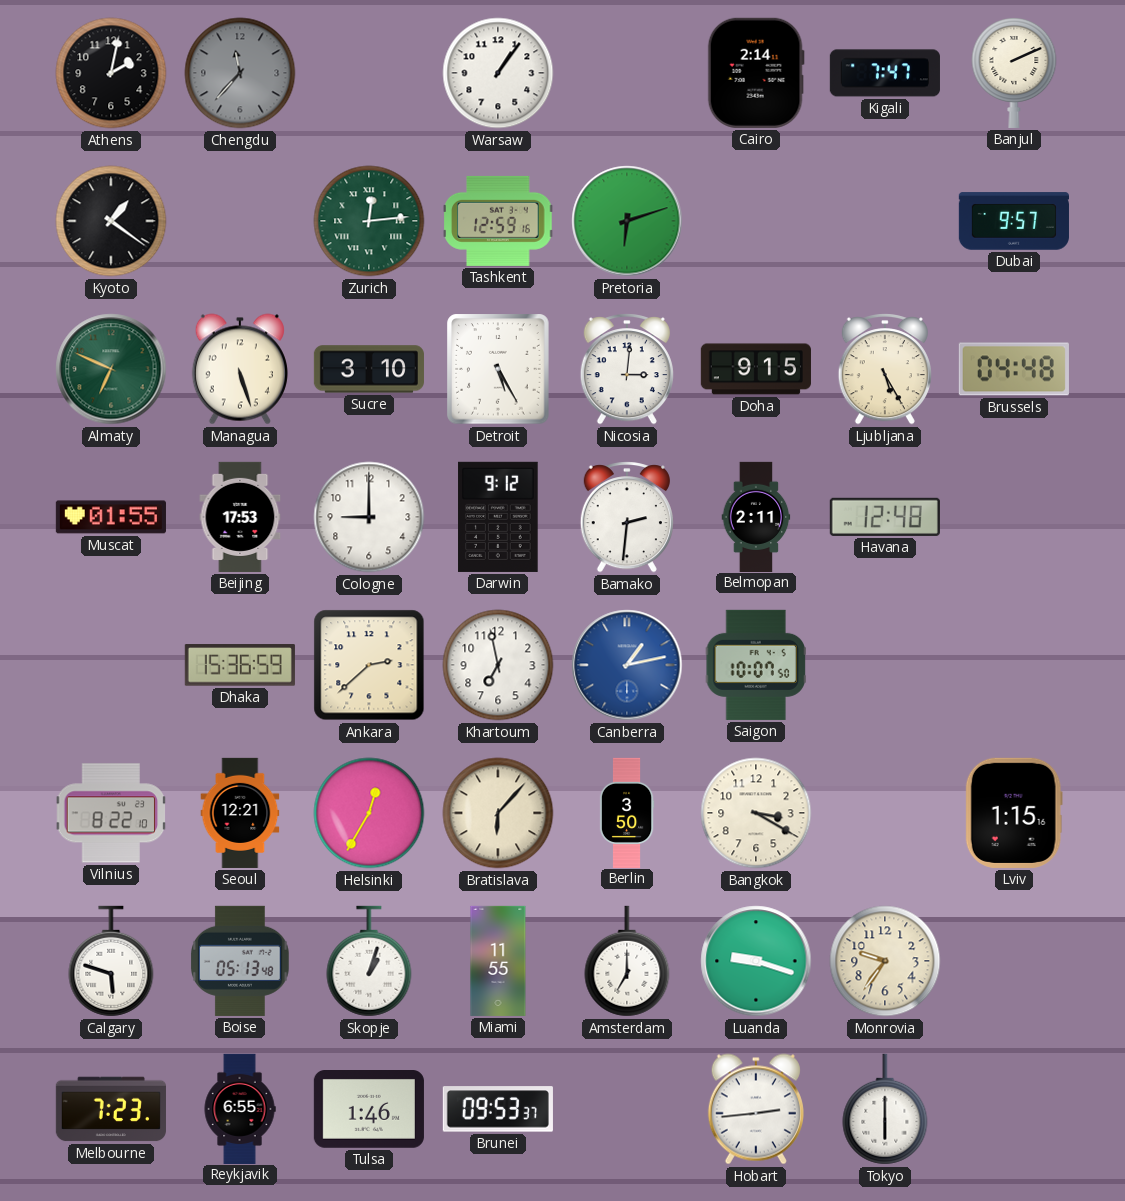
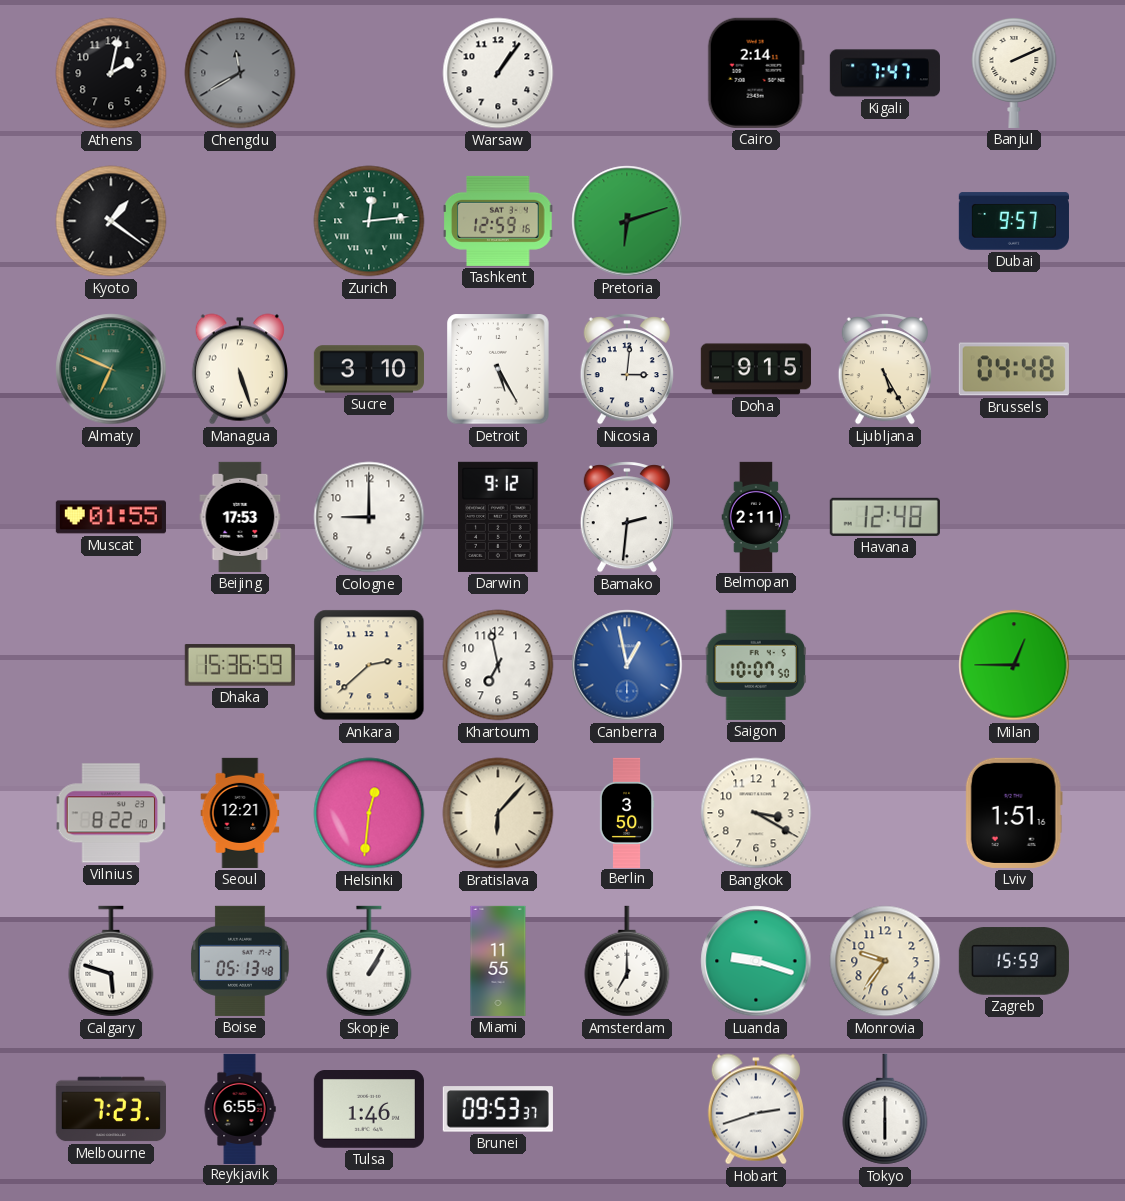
Chengdu: 11:37 -> 11:40 (240, 73)
Canberra: 1:13 -> 12:58 (627, 665)
Milan: none -> 12:45 (1014, 665)
Helsinki: 12:35 -> 12:31 (369, 813)
Lviv: 1:15 -> 1:51 (1014, 813)
Skopje: 1:03 -> 1:05 (369, 961)
Zagreb: none -> 15:59 (1014, 961)
Hobart: 2:44 -> 2:42 (756, 1109)
